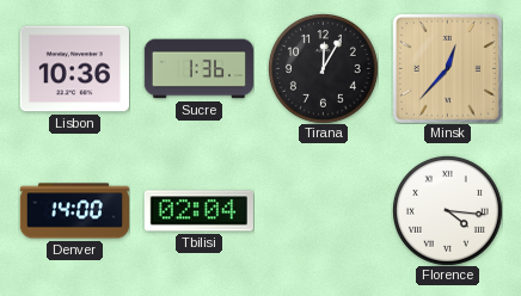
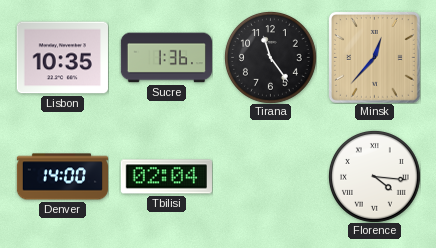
Lisbon: 10:36 -> 10:35 (62, 58)
Tirana: 12:05 -> 11:24 (270, 57)
